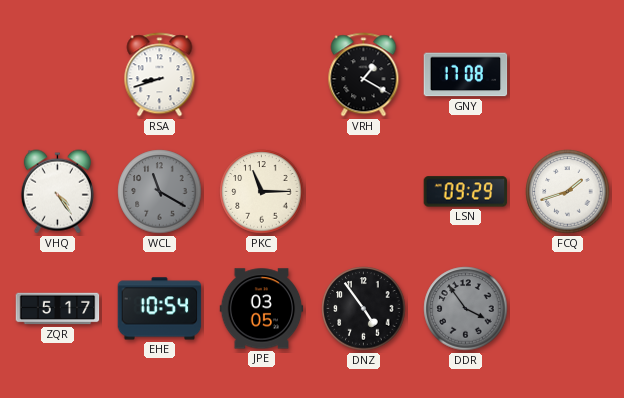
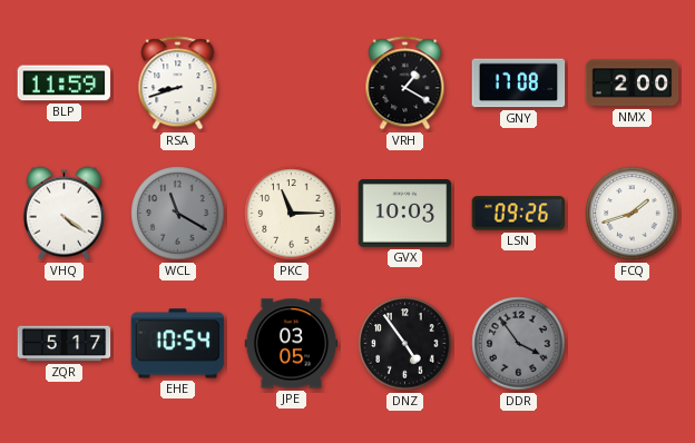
BLP: none -> 11:59 (65, 83)
NMX: none -> 2:00 (633, 83)
VHQ: 4:24 -> 4:21 (63, 214)
GVX: none -> 10:03 (405, 214)
LSN: 09:29 -> 09:26 (519, 214)
